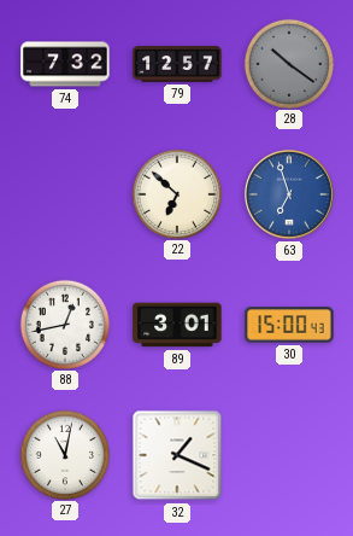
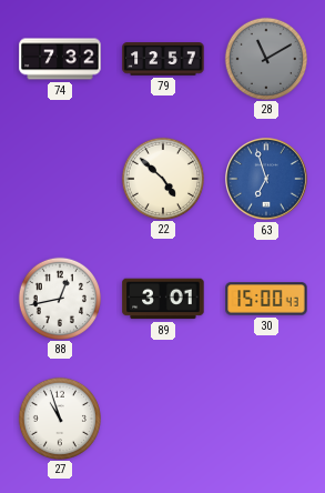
28: 10:21 -> 11:10 (265, 58)
22: 6:52 -> 4:52 (162, 178)
27: 11:02 -> 10:57 (59, 417)
32: 1:19 -> none (177, 455)
